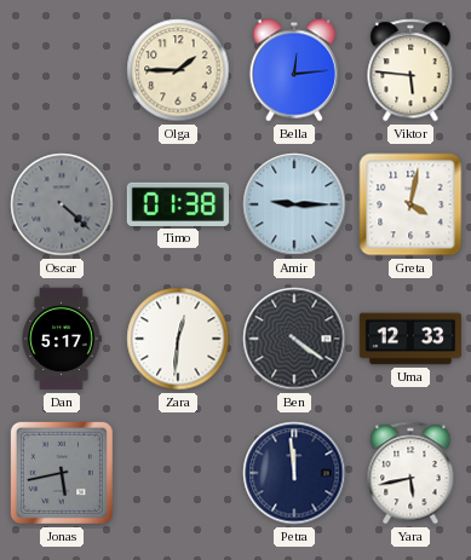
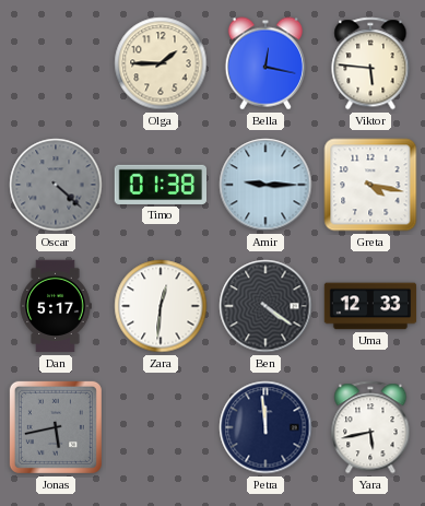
Bella: 12:14 -> 12:17 (264, 63)
Greta: 4:02 -> 4:17 (370, 185)
